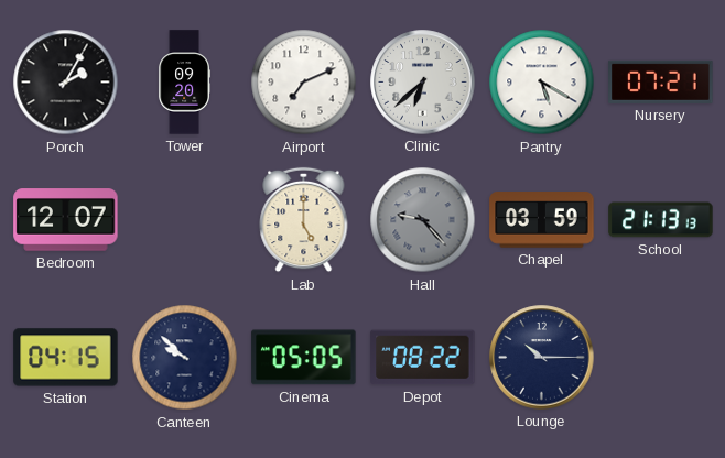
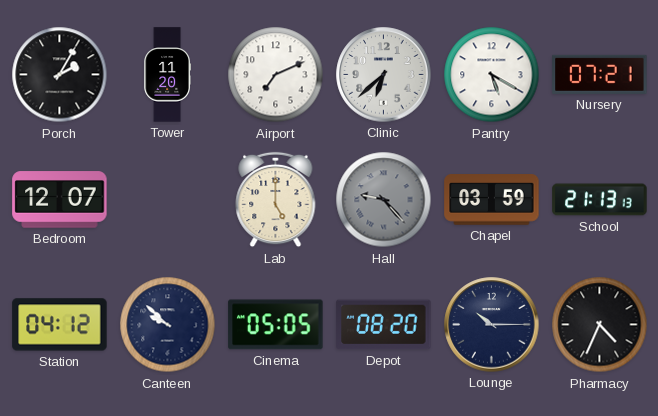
Tower: 09:20 -> 11:20 (167, 75)
Station: 04:15 -> 04:12 (60, 325)
Depot: 08:22 -> 08:20 (384, 325)
Pharmacy: none -> 4:34 (600, 325)
